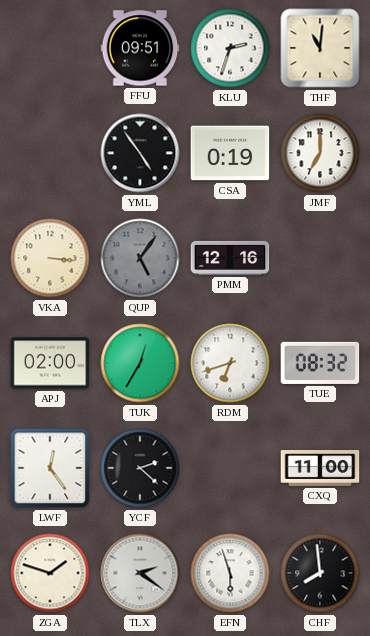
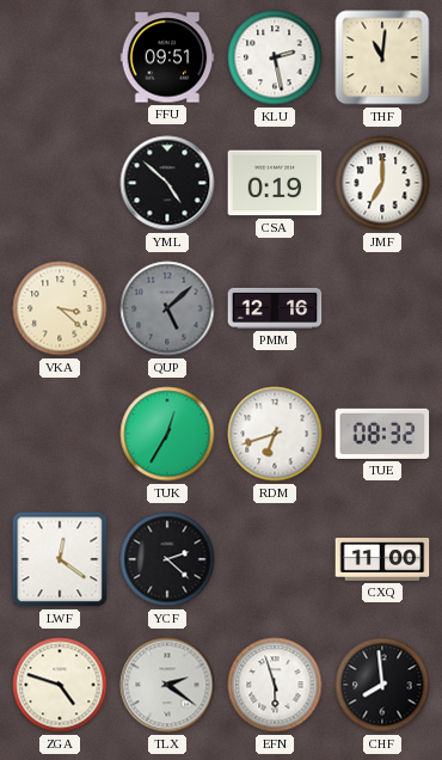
KLU: 2:33 -> 2:28 (275, 57)
YML: 4:54 -> 4:52 (167, 183)
VKA: 3:16 -> 3:22 (60, 308)
QUP: 5:06 -> 5:08 (167, 308)
APJ: 02:00 -> none (50, 363)
LWF: 12:24 -> 12:21 (60, 559)
ZGA: 1:48 -> 4:48 (60, 685)
